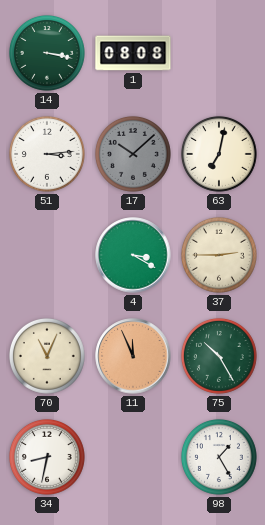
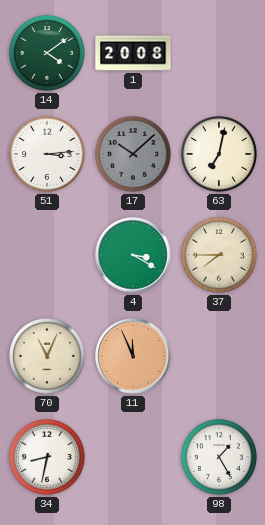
14: 3:17 -> 4:09 (47, 53)
1: 08:08 -> 20:08 (133, 53)
37: 2:45 -> 7:45 (219, 255)
75: 10:25 -> none (219, 356)
